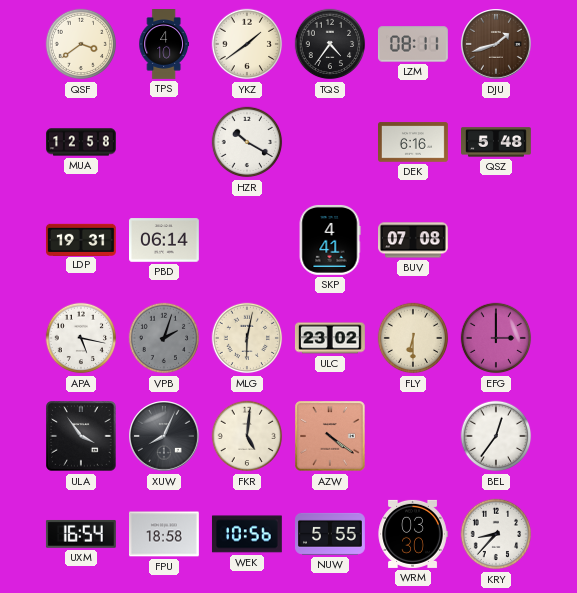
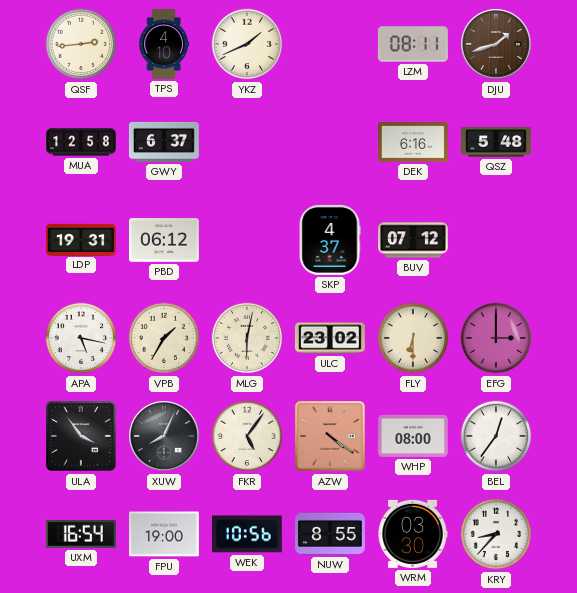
QSF: 3:39 -> 2:44 (81, 44)
YKZ: 1:39 -> 1:41 (247, 44)
TQS: 4:36 -> none (330, 44)
GWY: none -> 6:37 (164, 142)
HZR: 10:20 -> none (247, 142)
PBD: 06:14 -> 06:12 (165, 240)
SKP: 4:41 -> 4:37 (330, 240)
BUV: 07:08 -> 07:12 (414, 240)
VPB: 2:03 -> 1:35 (164, 338)
VPB dial: grey -> cream (164, 338)
FKR: 5:01 -> 5:06 (247, 436)
WHP: none -> 08:00 (414, 436)
FPU: 18:58 -> 19:00 (165, 534)
NUW: 5:55 -> 8:55 (331, 534)
